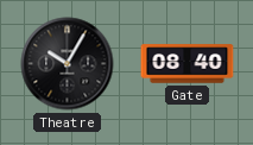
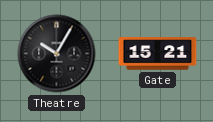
Gate: 08:40 -> 15:21 (158, 54)
